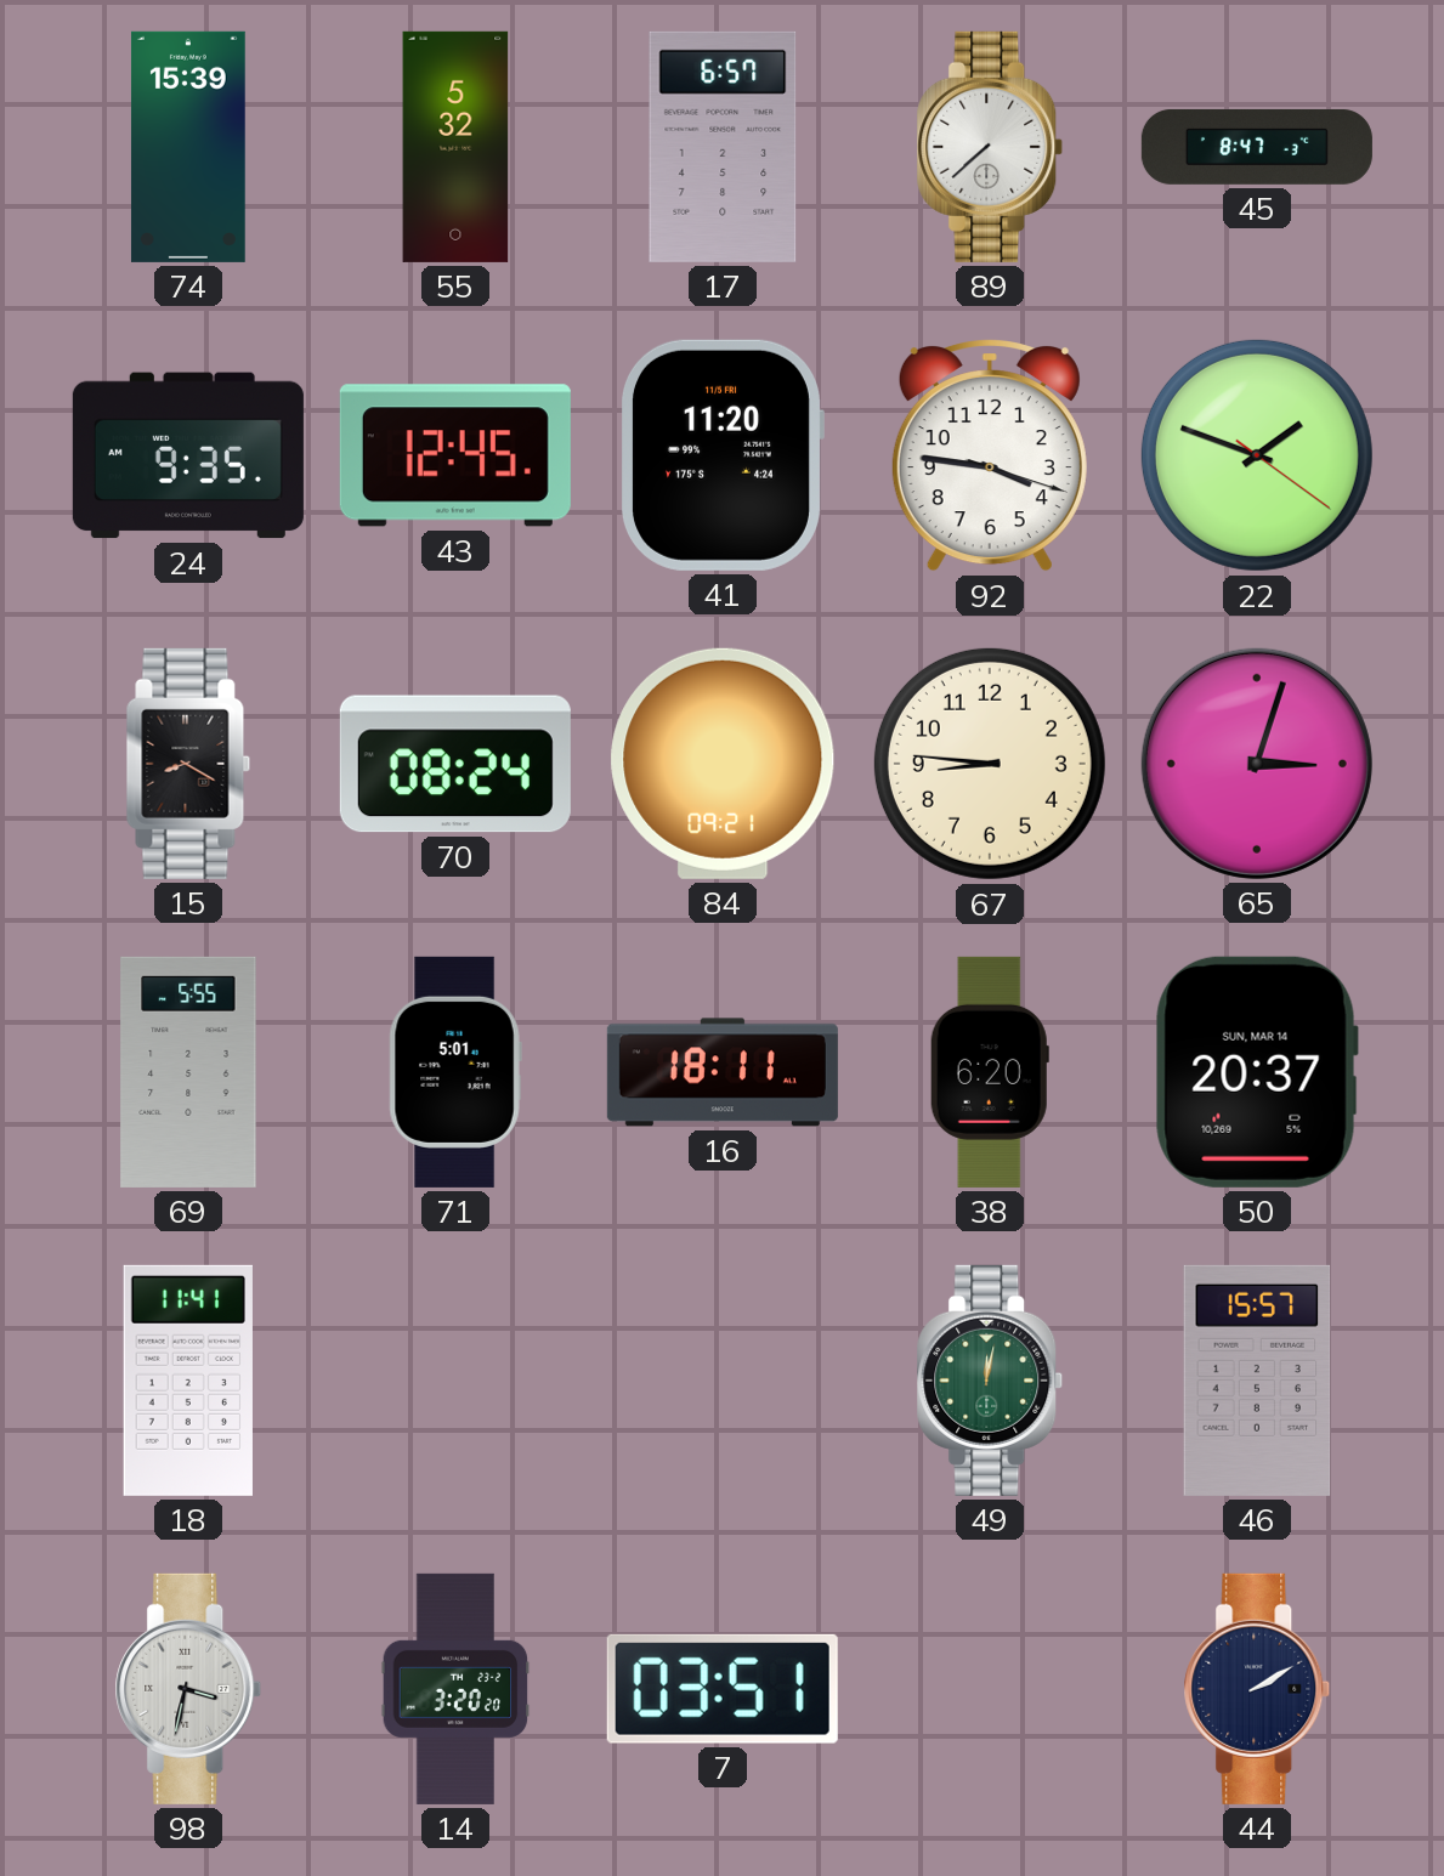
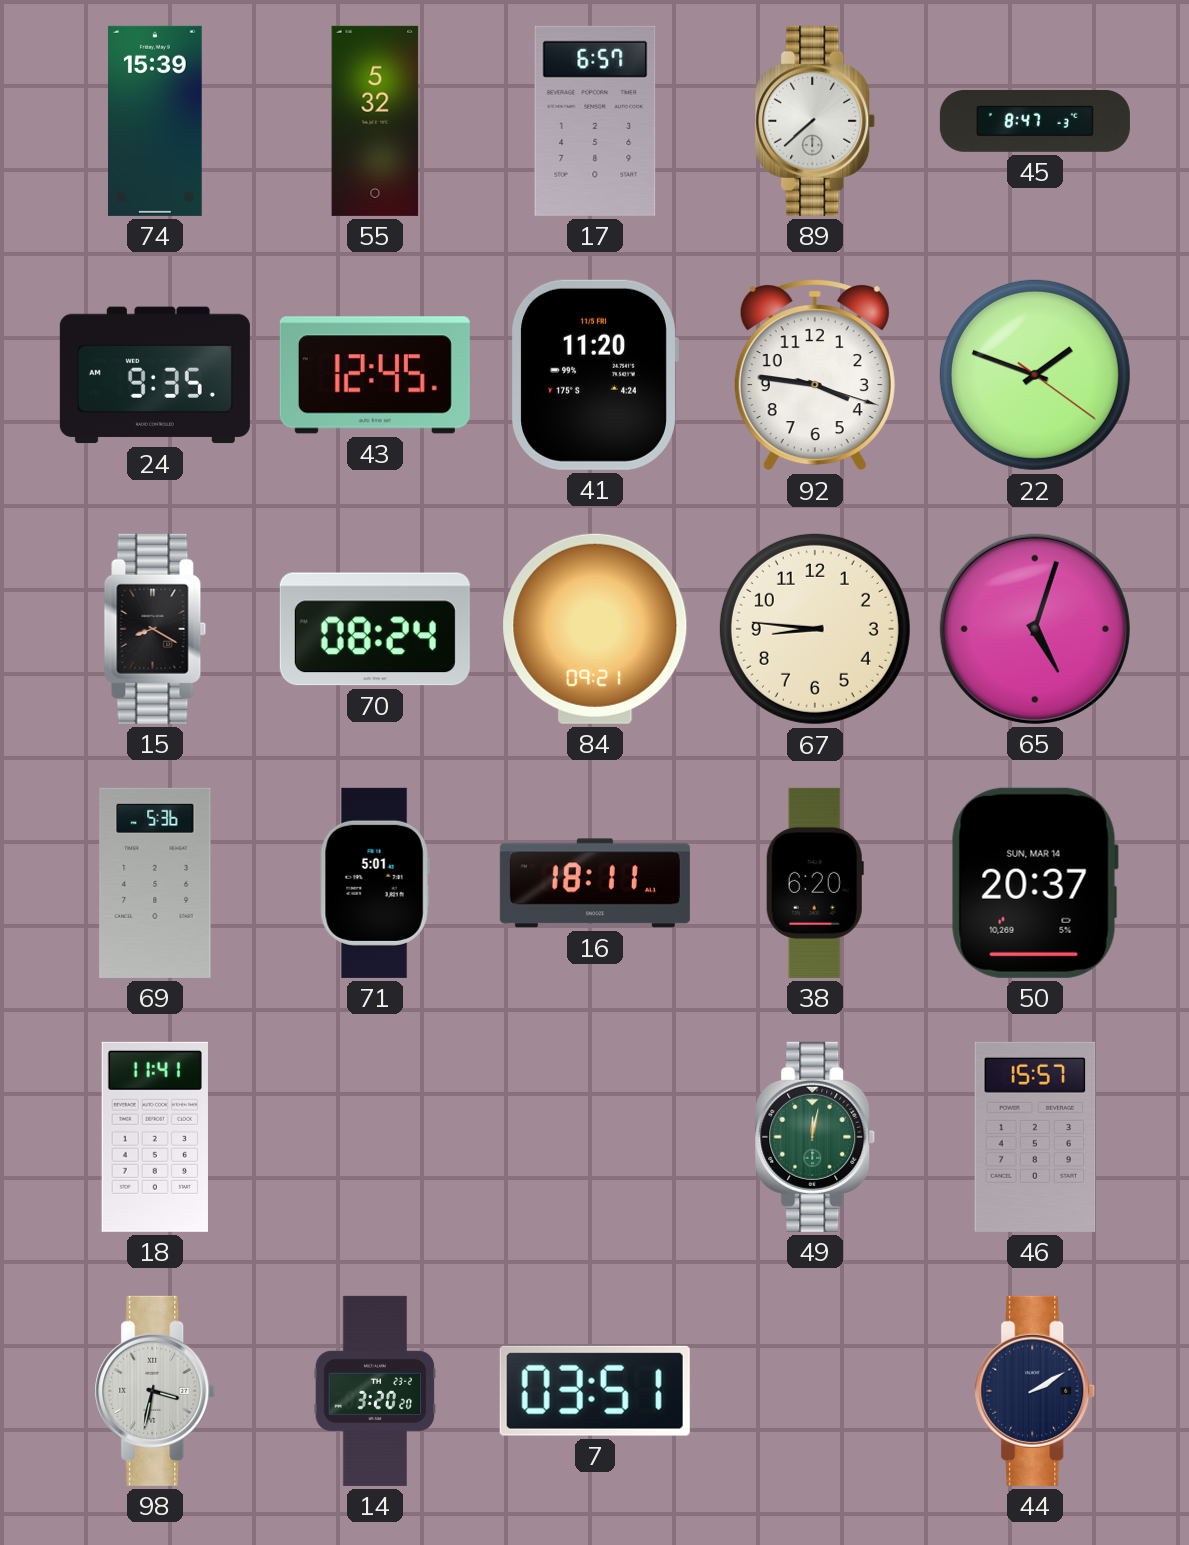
65: 3:03 -> 5:03 (1035, 629)
69: 5:55 -> 5:36 (155, 883)
